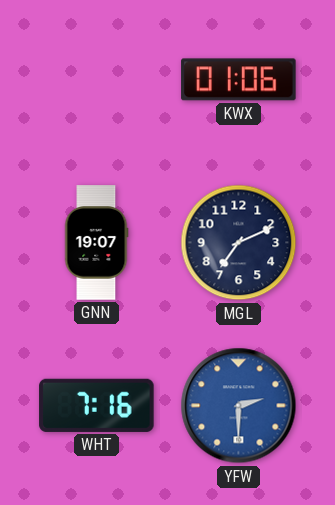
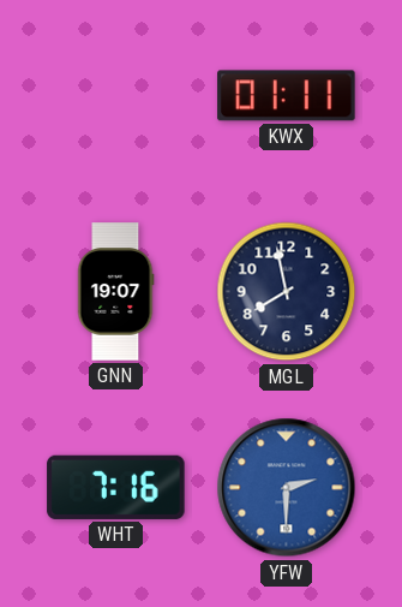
KWX: 01:06 -> 01:11 (287, 96)
MGL: 7:11 -> 7:58 (287, 292)
